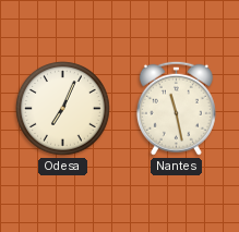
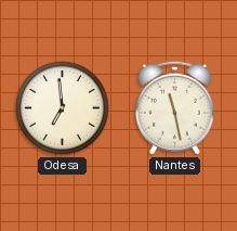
Odesa: 7:04 -> 6:59 (63, 108)
